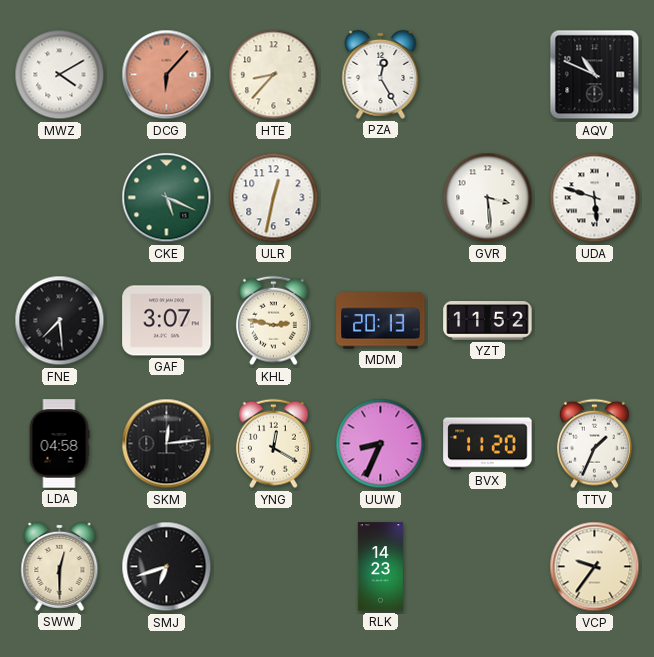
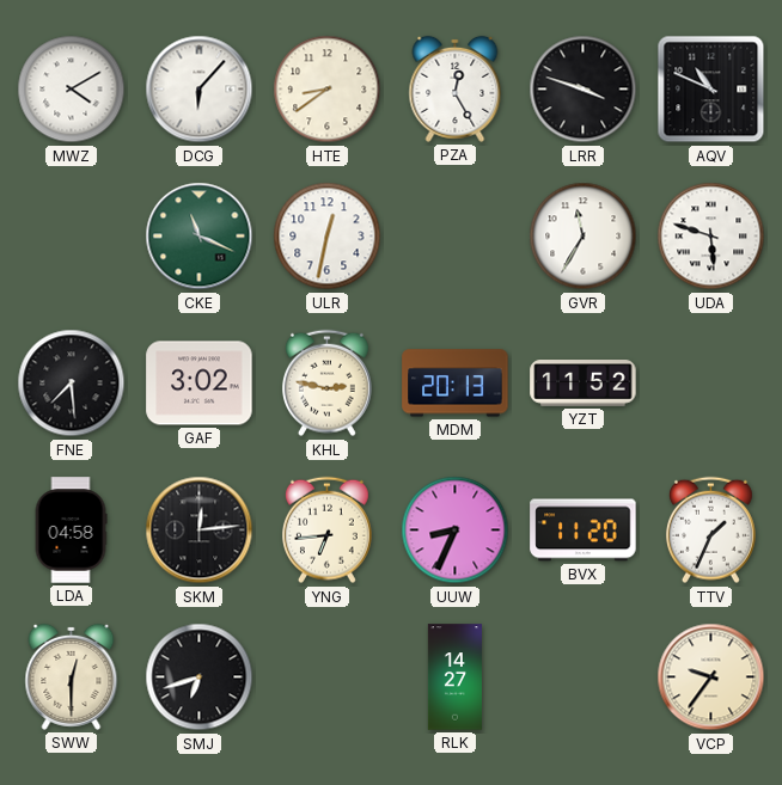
DCG dial: salmon -> white (200, 90)
HTE: 8:37 -> 8:39 (328, 90)
LRR: none -> 3:48 (584, 90)
CKE: 5:19 -> 11:19 (200, 237)
GVR: 3:29 -> 11:35 (584, 237)
GAF: 3:07 -> 3:02 (200, 384)
YNG: 12:20 -> 6:44 (326, 531)
RLK: 14:23 -> 14:27 (454, 677)
